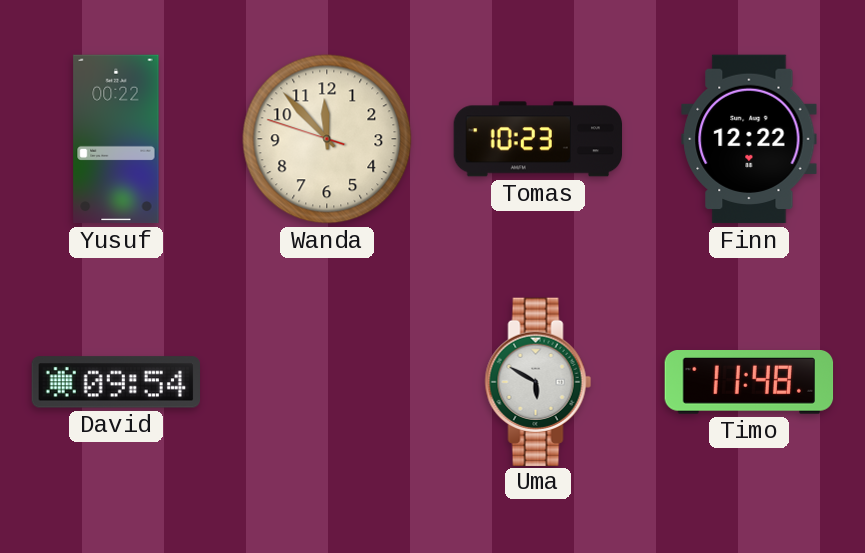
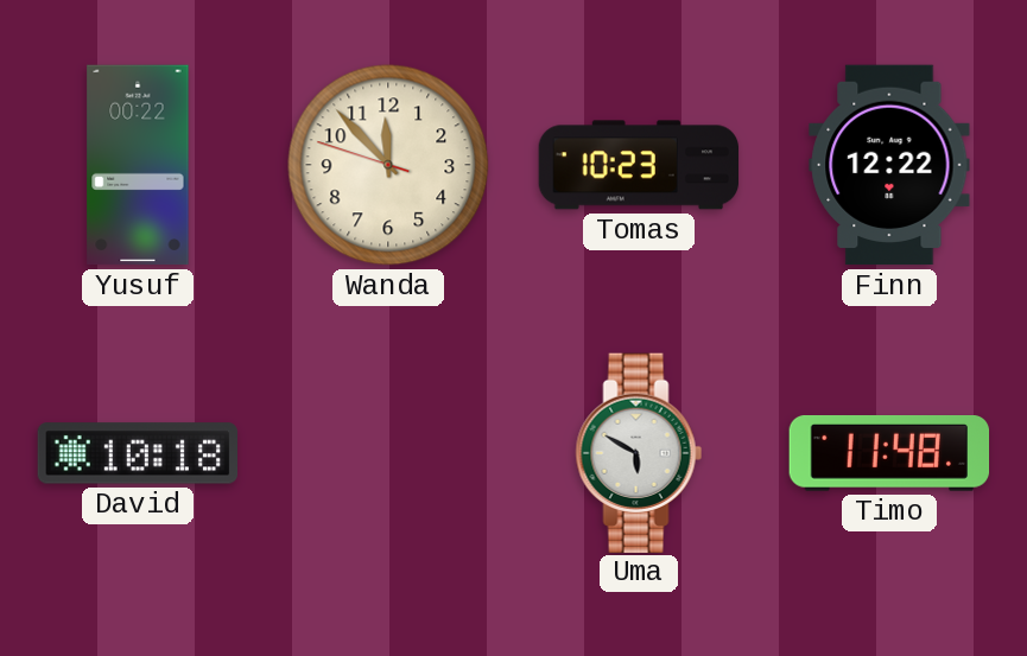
David: 09:54 -> 10:18 (137, 453)
